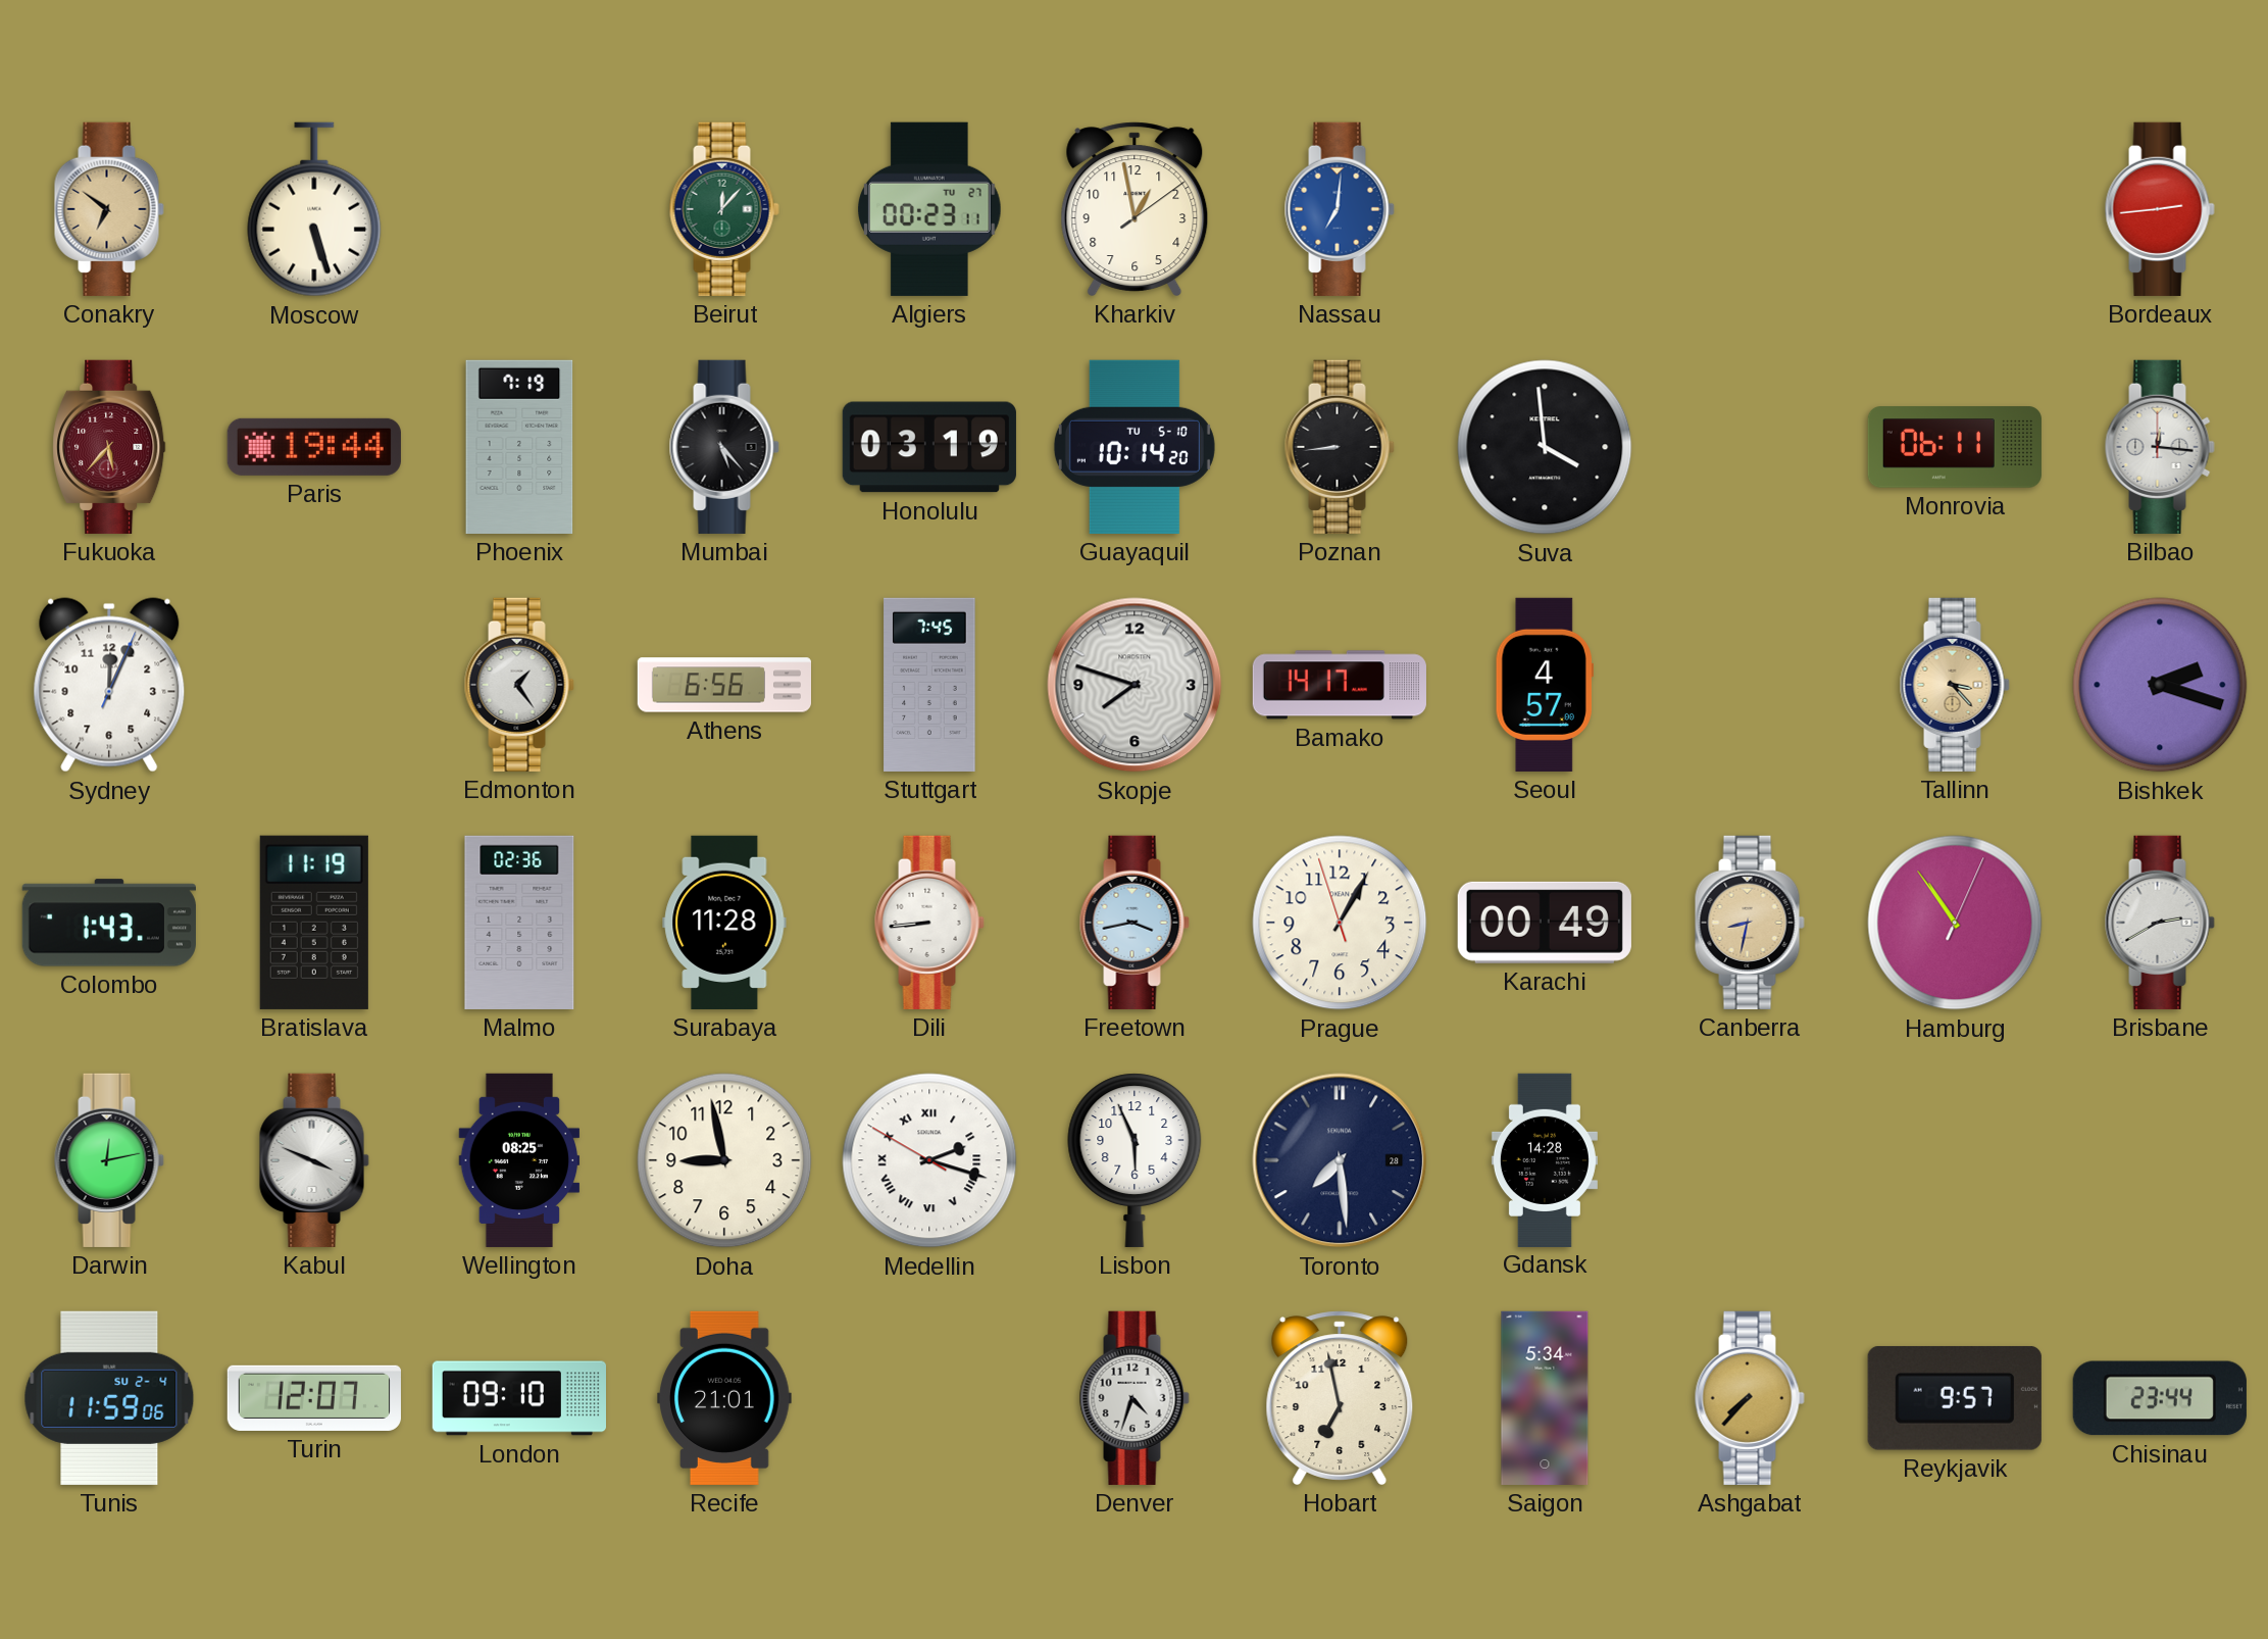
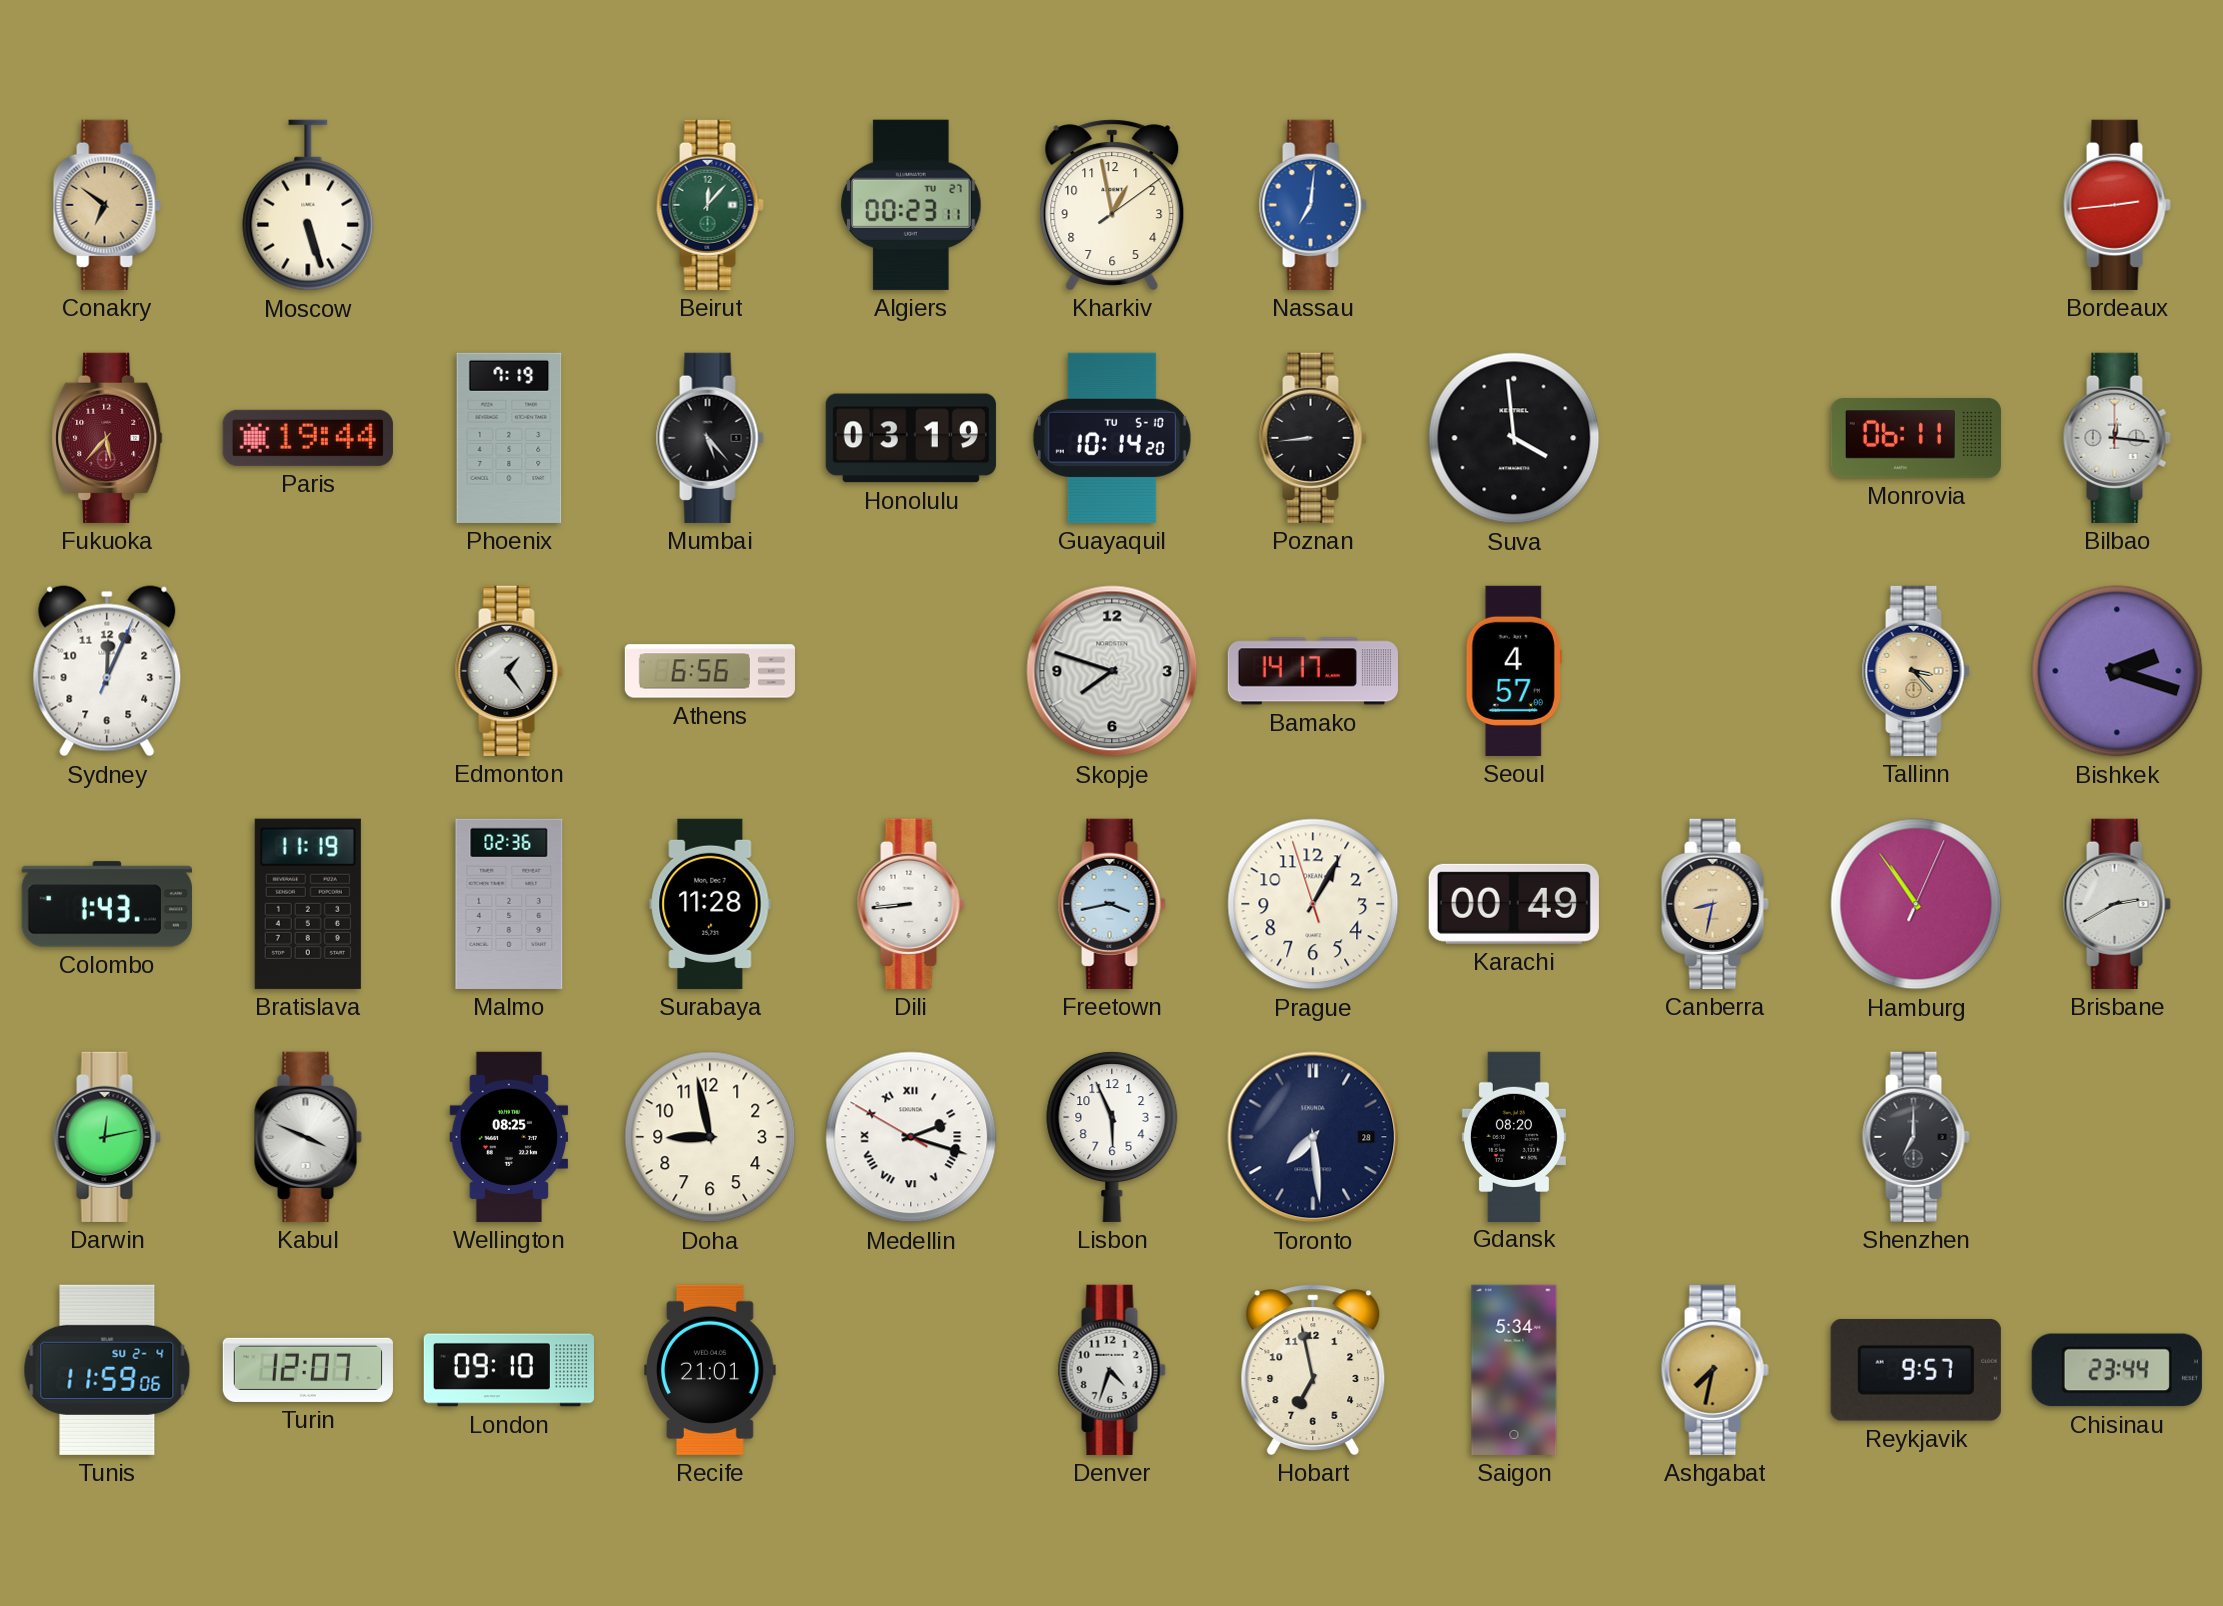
Stuttgart: 7:45 -> none (929, 685)
Gdansk: 14:28 -> 08:20 (1514, 1136)
Shenzhen: none -> 7:00 (1916, 1137)
Ashgabat: 7:37 -> 7:32 (1715, 1370)
